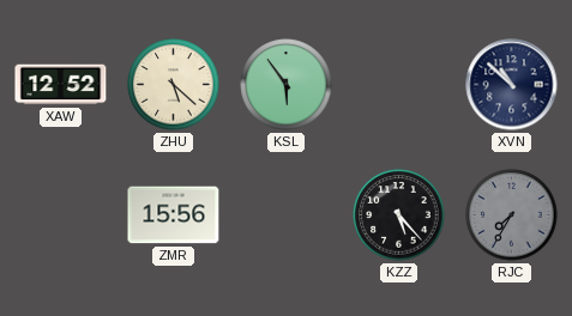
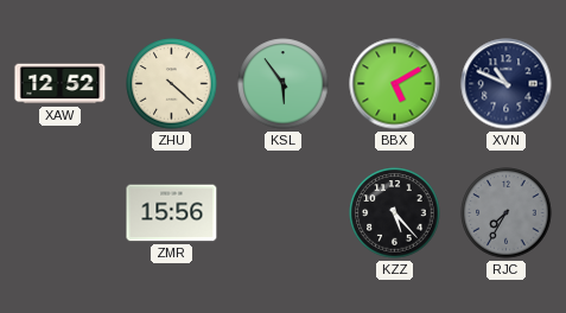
ZHU: 5:22 -> 4:22 (172, 84)
BBX: none -> 5:10 (395, 84)
XVN: 10:52 -> 10:49 (507, 84)
